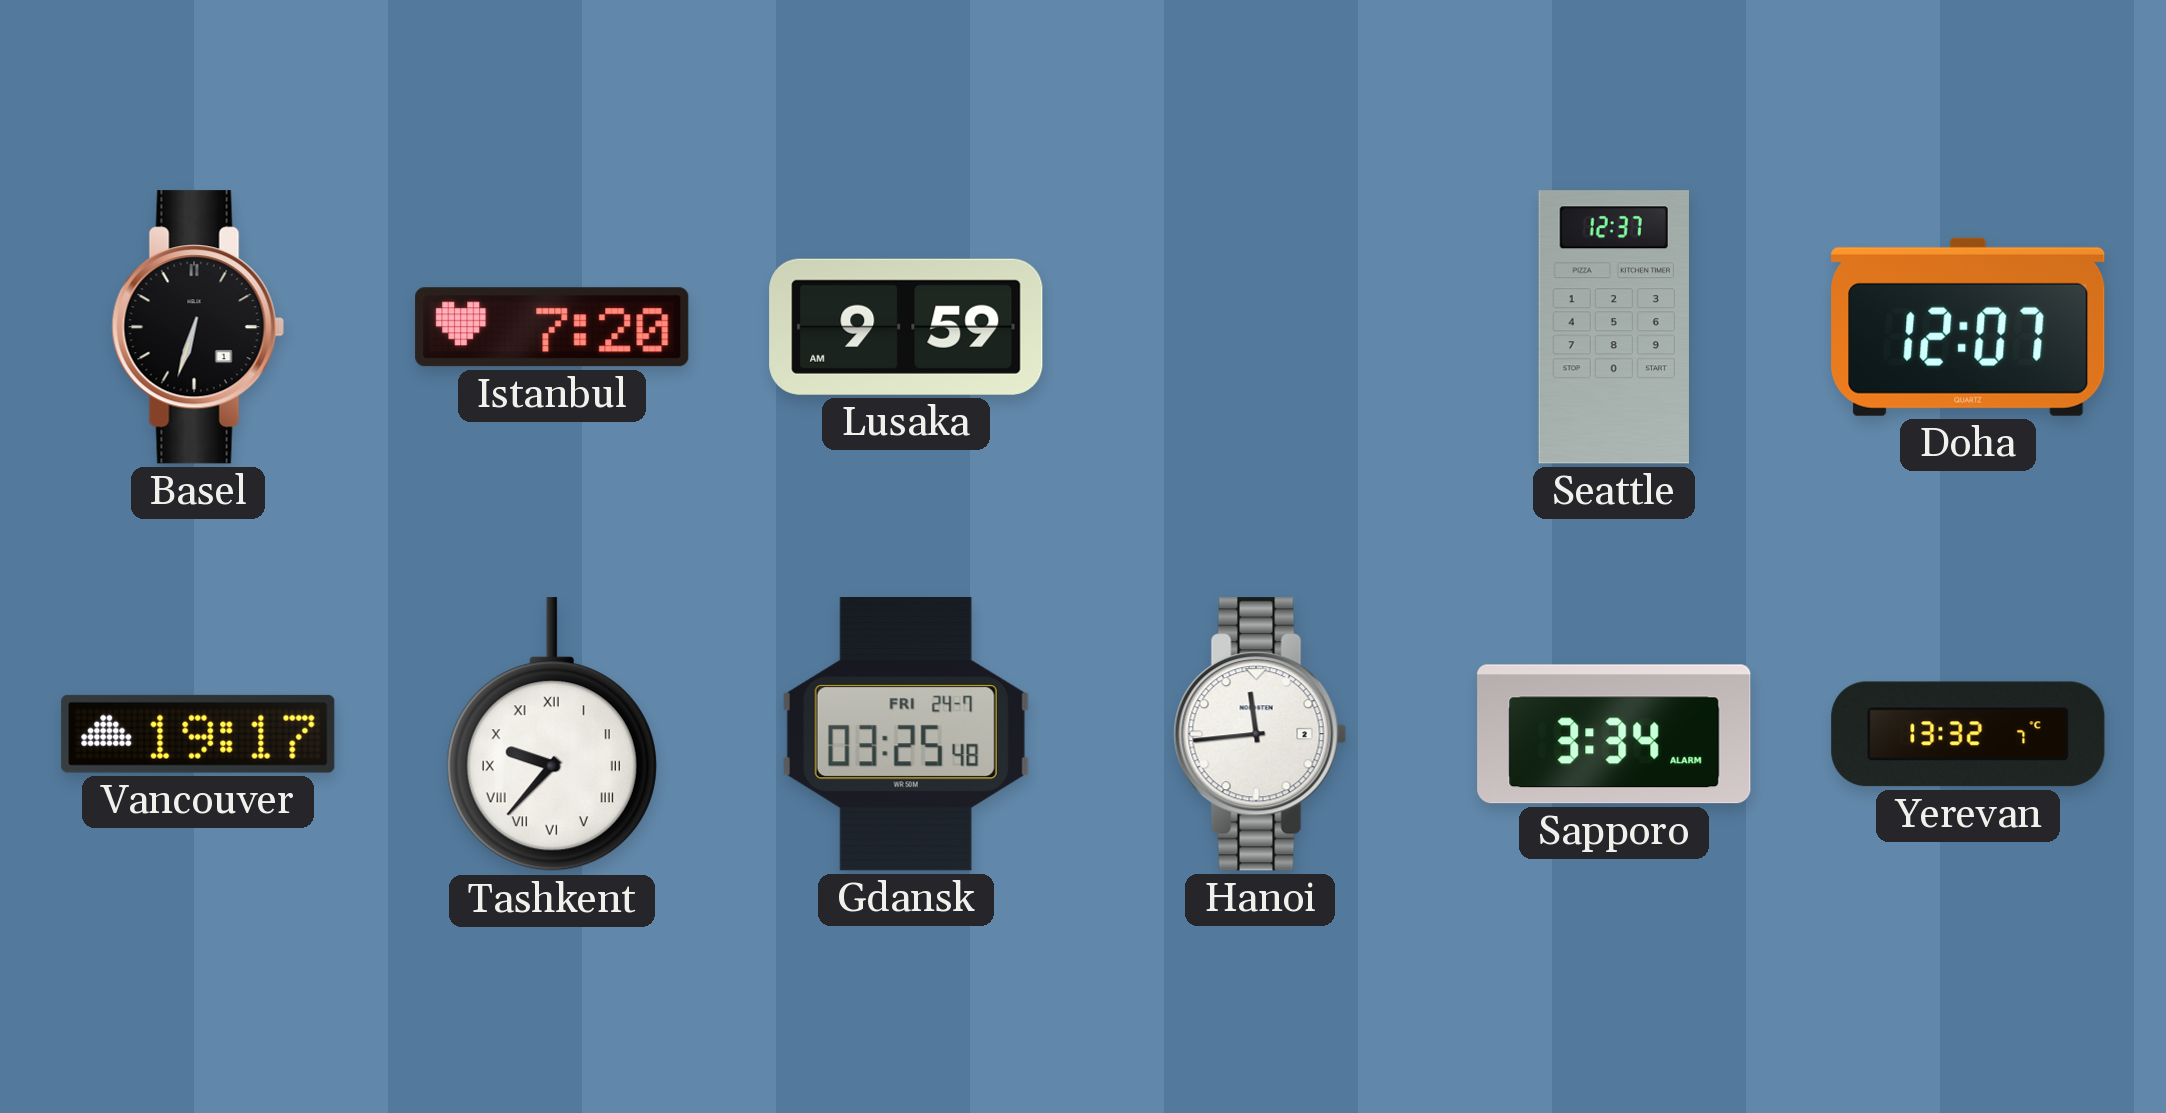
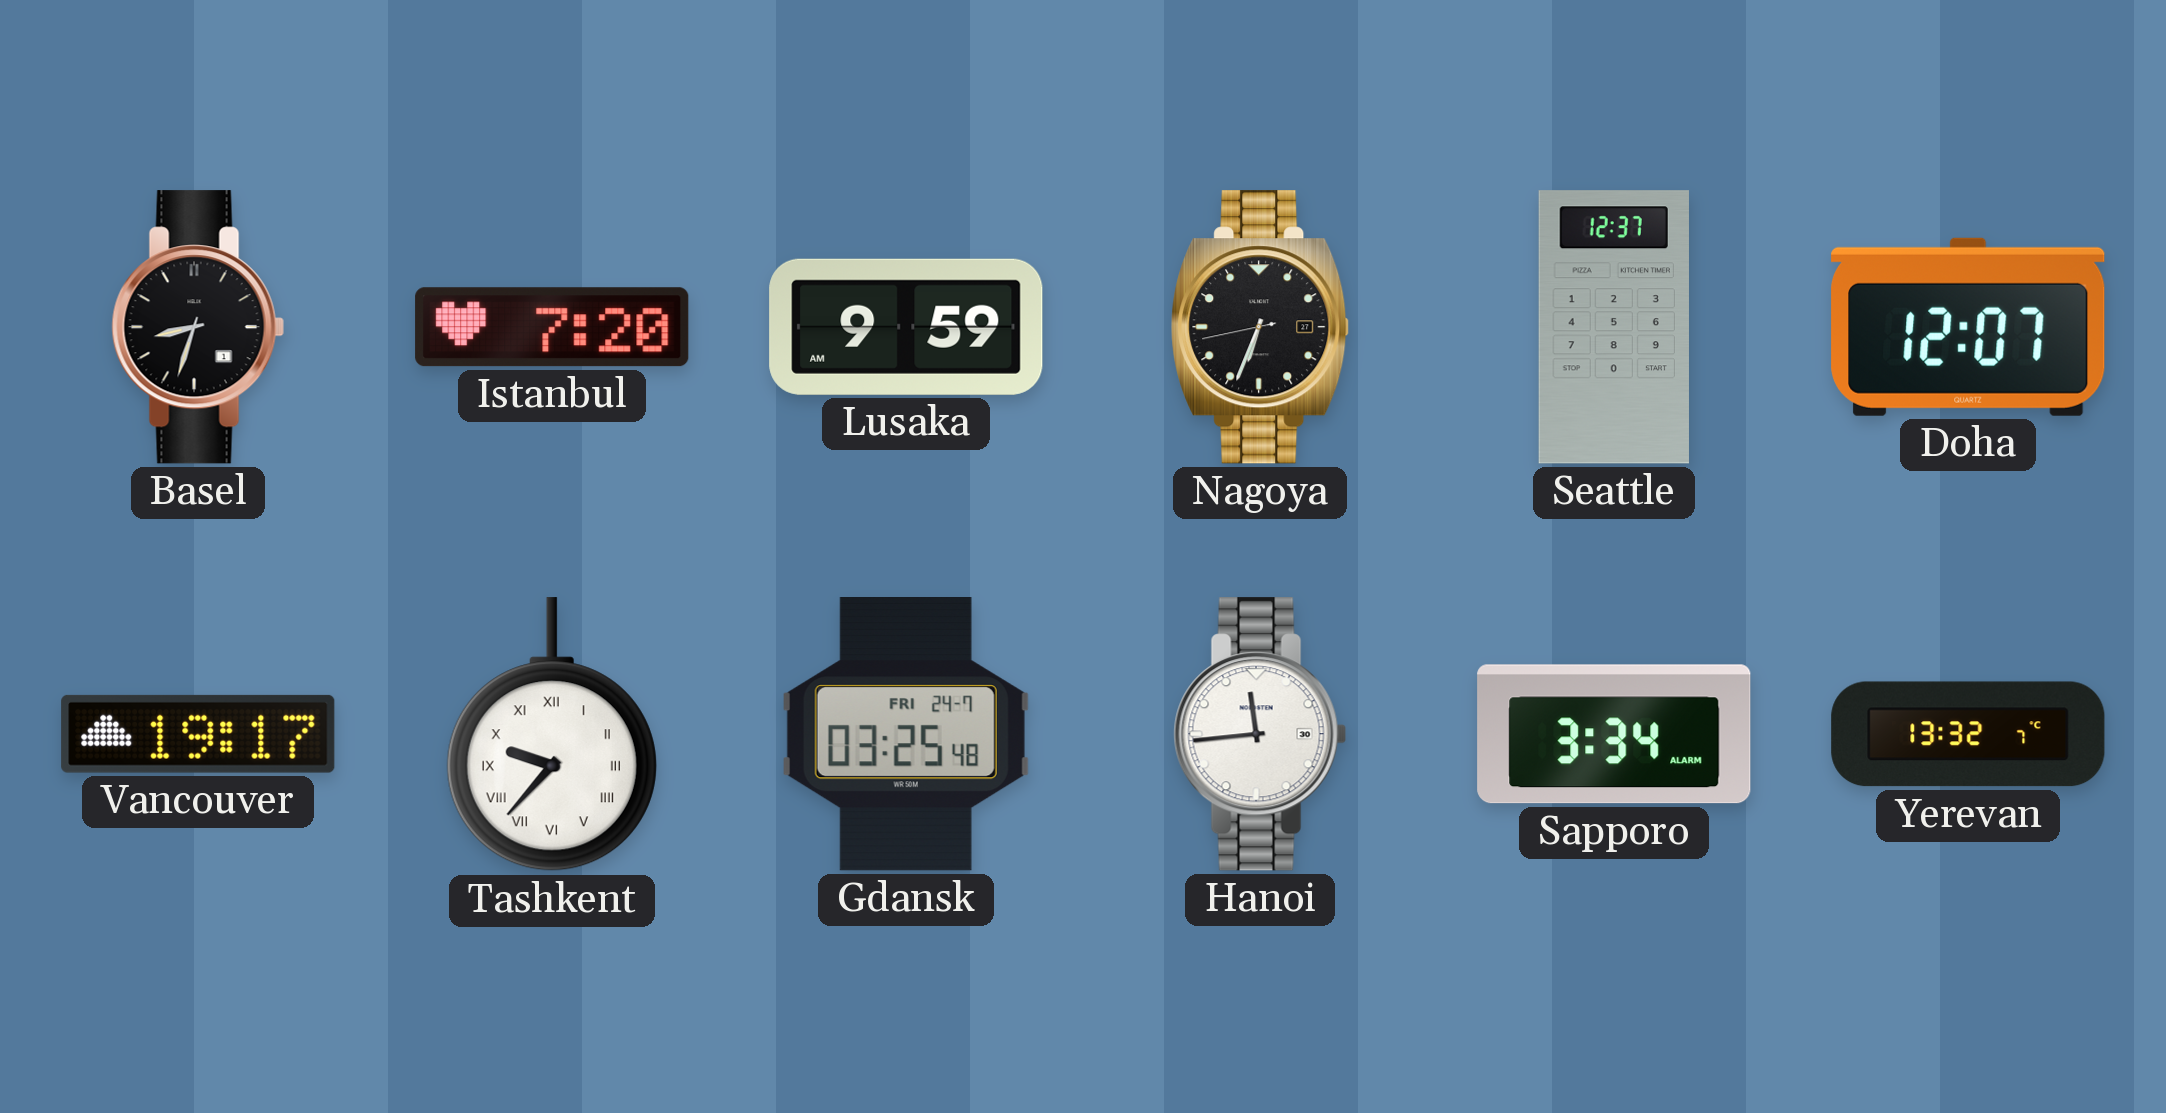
Basel: 6:33 -> 8:33 (198, 327)
Nagoya: none -> 6:33 (1261, 327)
Hanoi date: 2 -> 30 (1260, 734)
